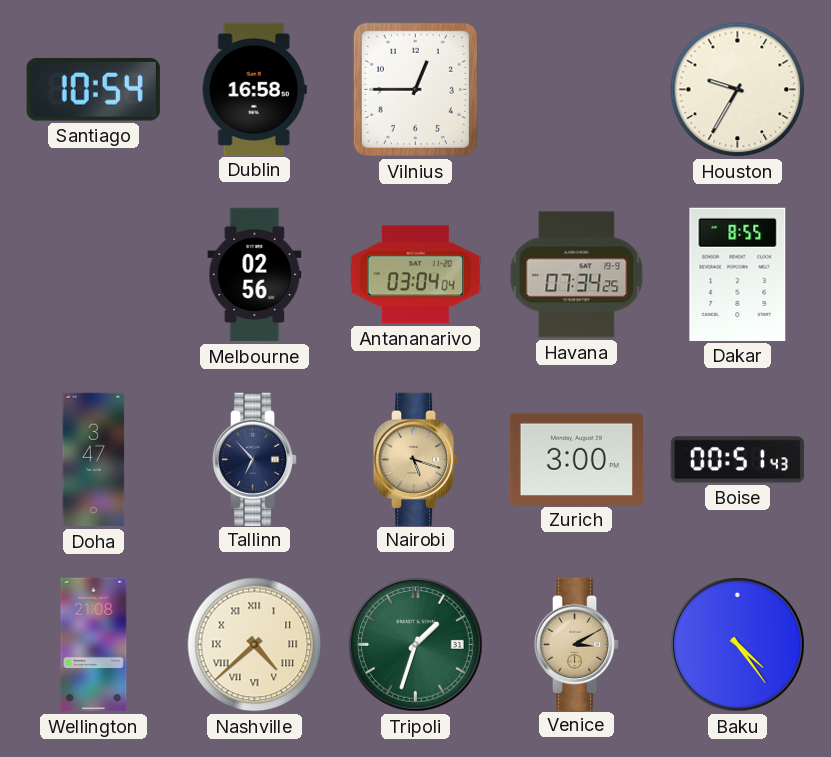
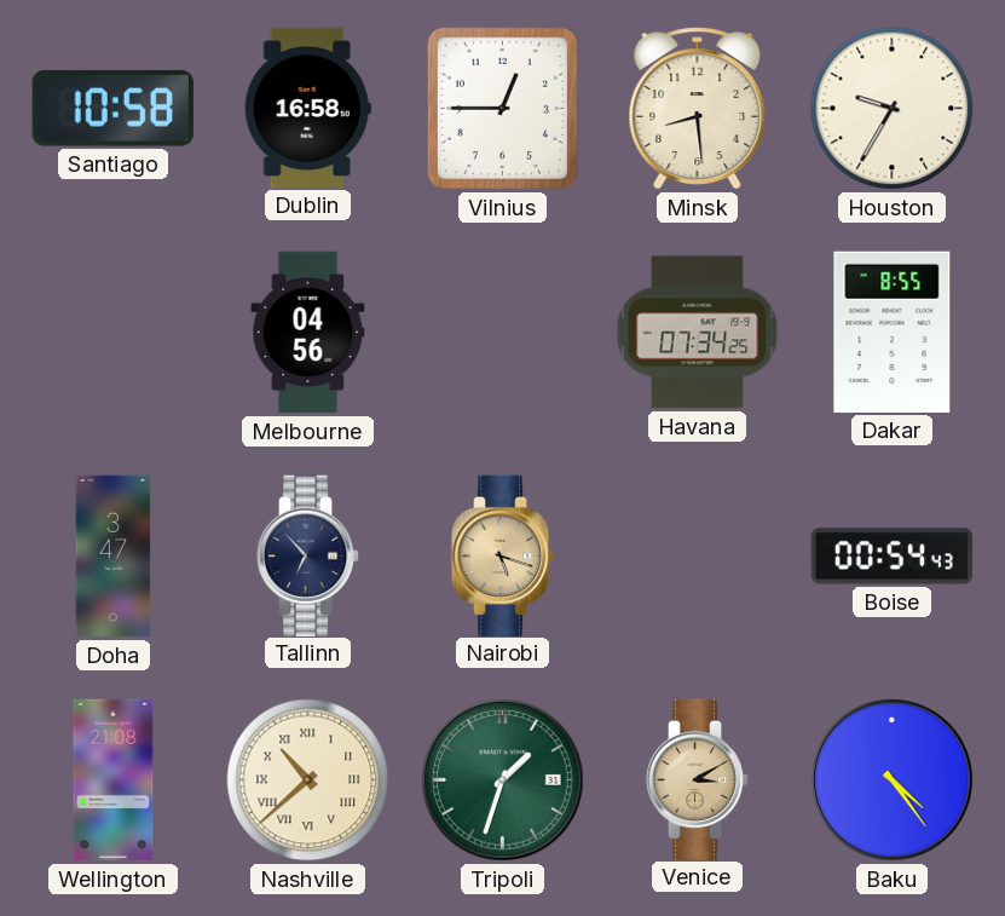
Santiago: 10:54 -> 10:58 (112, 108)
Minsk: none -> 8:29 (698, 109)
Melbourne: 02:56 -> 04:56 (308, 333)
Antananarivo: 03:04 -> none (415, 275)
Zurich: 3:00 -> none (576, 459)
Boise: 00:51 -> 00:54 (893, 557)
Nashville: 4:38 -> 10:38 (308, 780)
